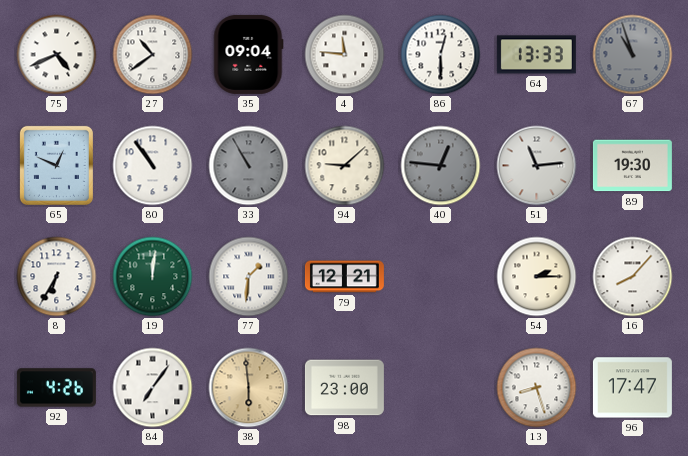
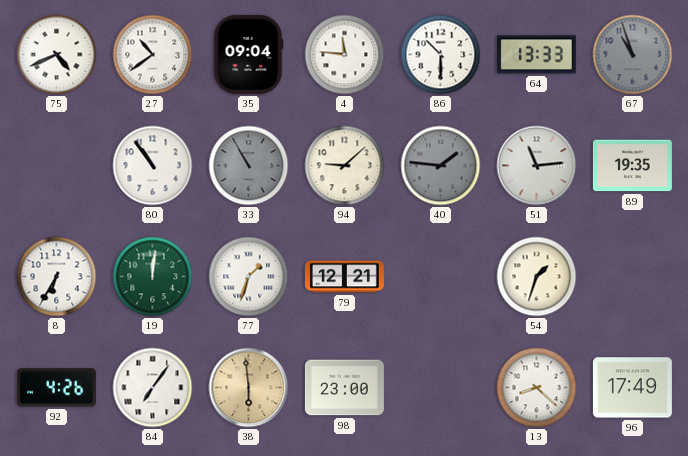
86: 12:30 -> 10:30 (441, 55)
65: 12:49 -> none (56, 165)
40: 12:46 -> 1:46 (441, 166)
89: 19:30 -> 19:35 (632, 166)
77: 1:31 -> 1:33 (249, 277)
54: 2:15 -> 1:33 (537, 277)
16: 8:07 -> none (633, 277)
13: 8:27 -> 8:22 (537, 388)
96: 17:47 -> 17:49 (632, 388)
